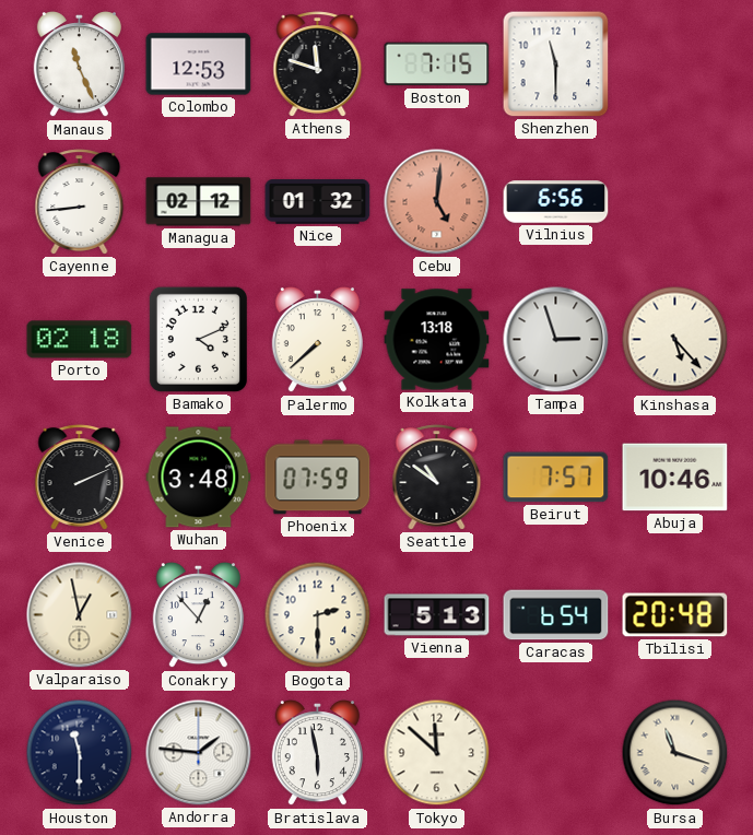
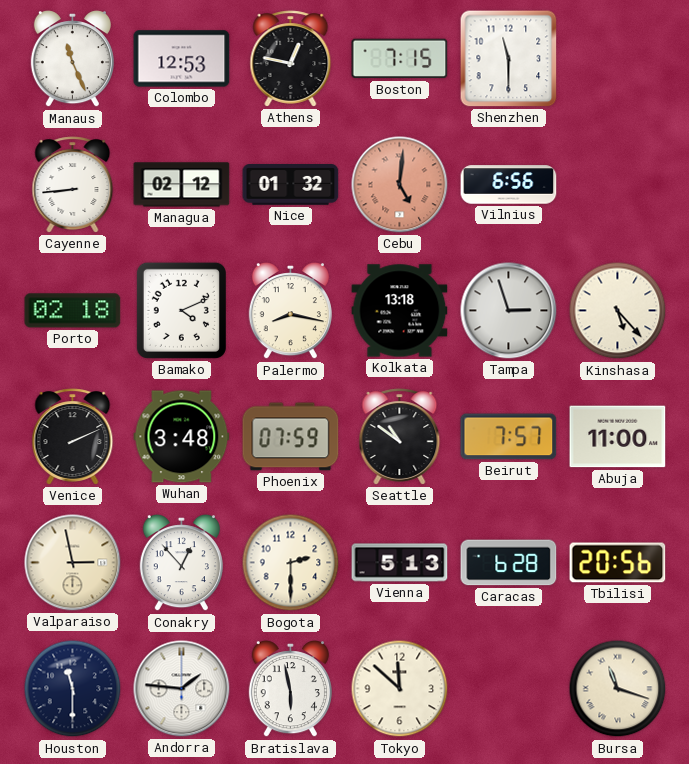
Athens: 11:48 -> 12:47 (291, 59)
Palermo: 7:38 -> 8:17 (290, 312)
Abuja: 10:46 -> 11:00 (618, 437)
Valparaiso: 12:58 -> 2:58 (73, 563)
Caracas: 6:54 -> 6:28 (509, 563)
Tbilisi: 20:48 -> 20:56 (618, 563)
